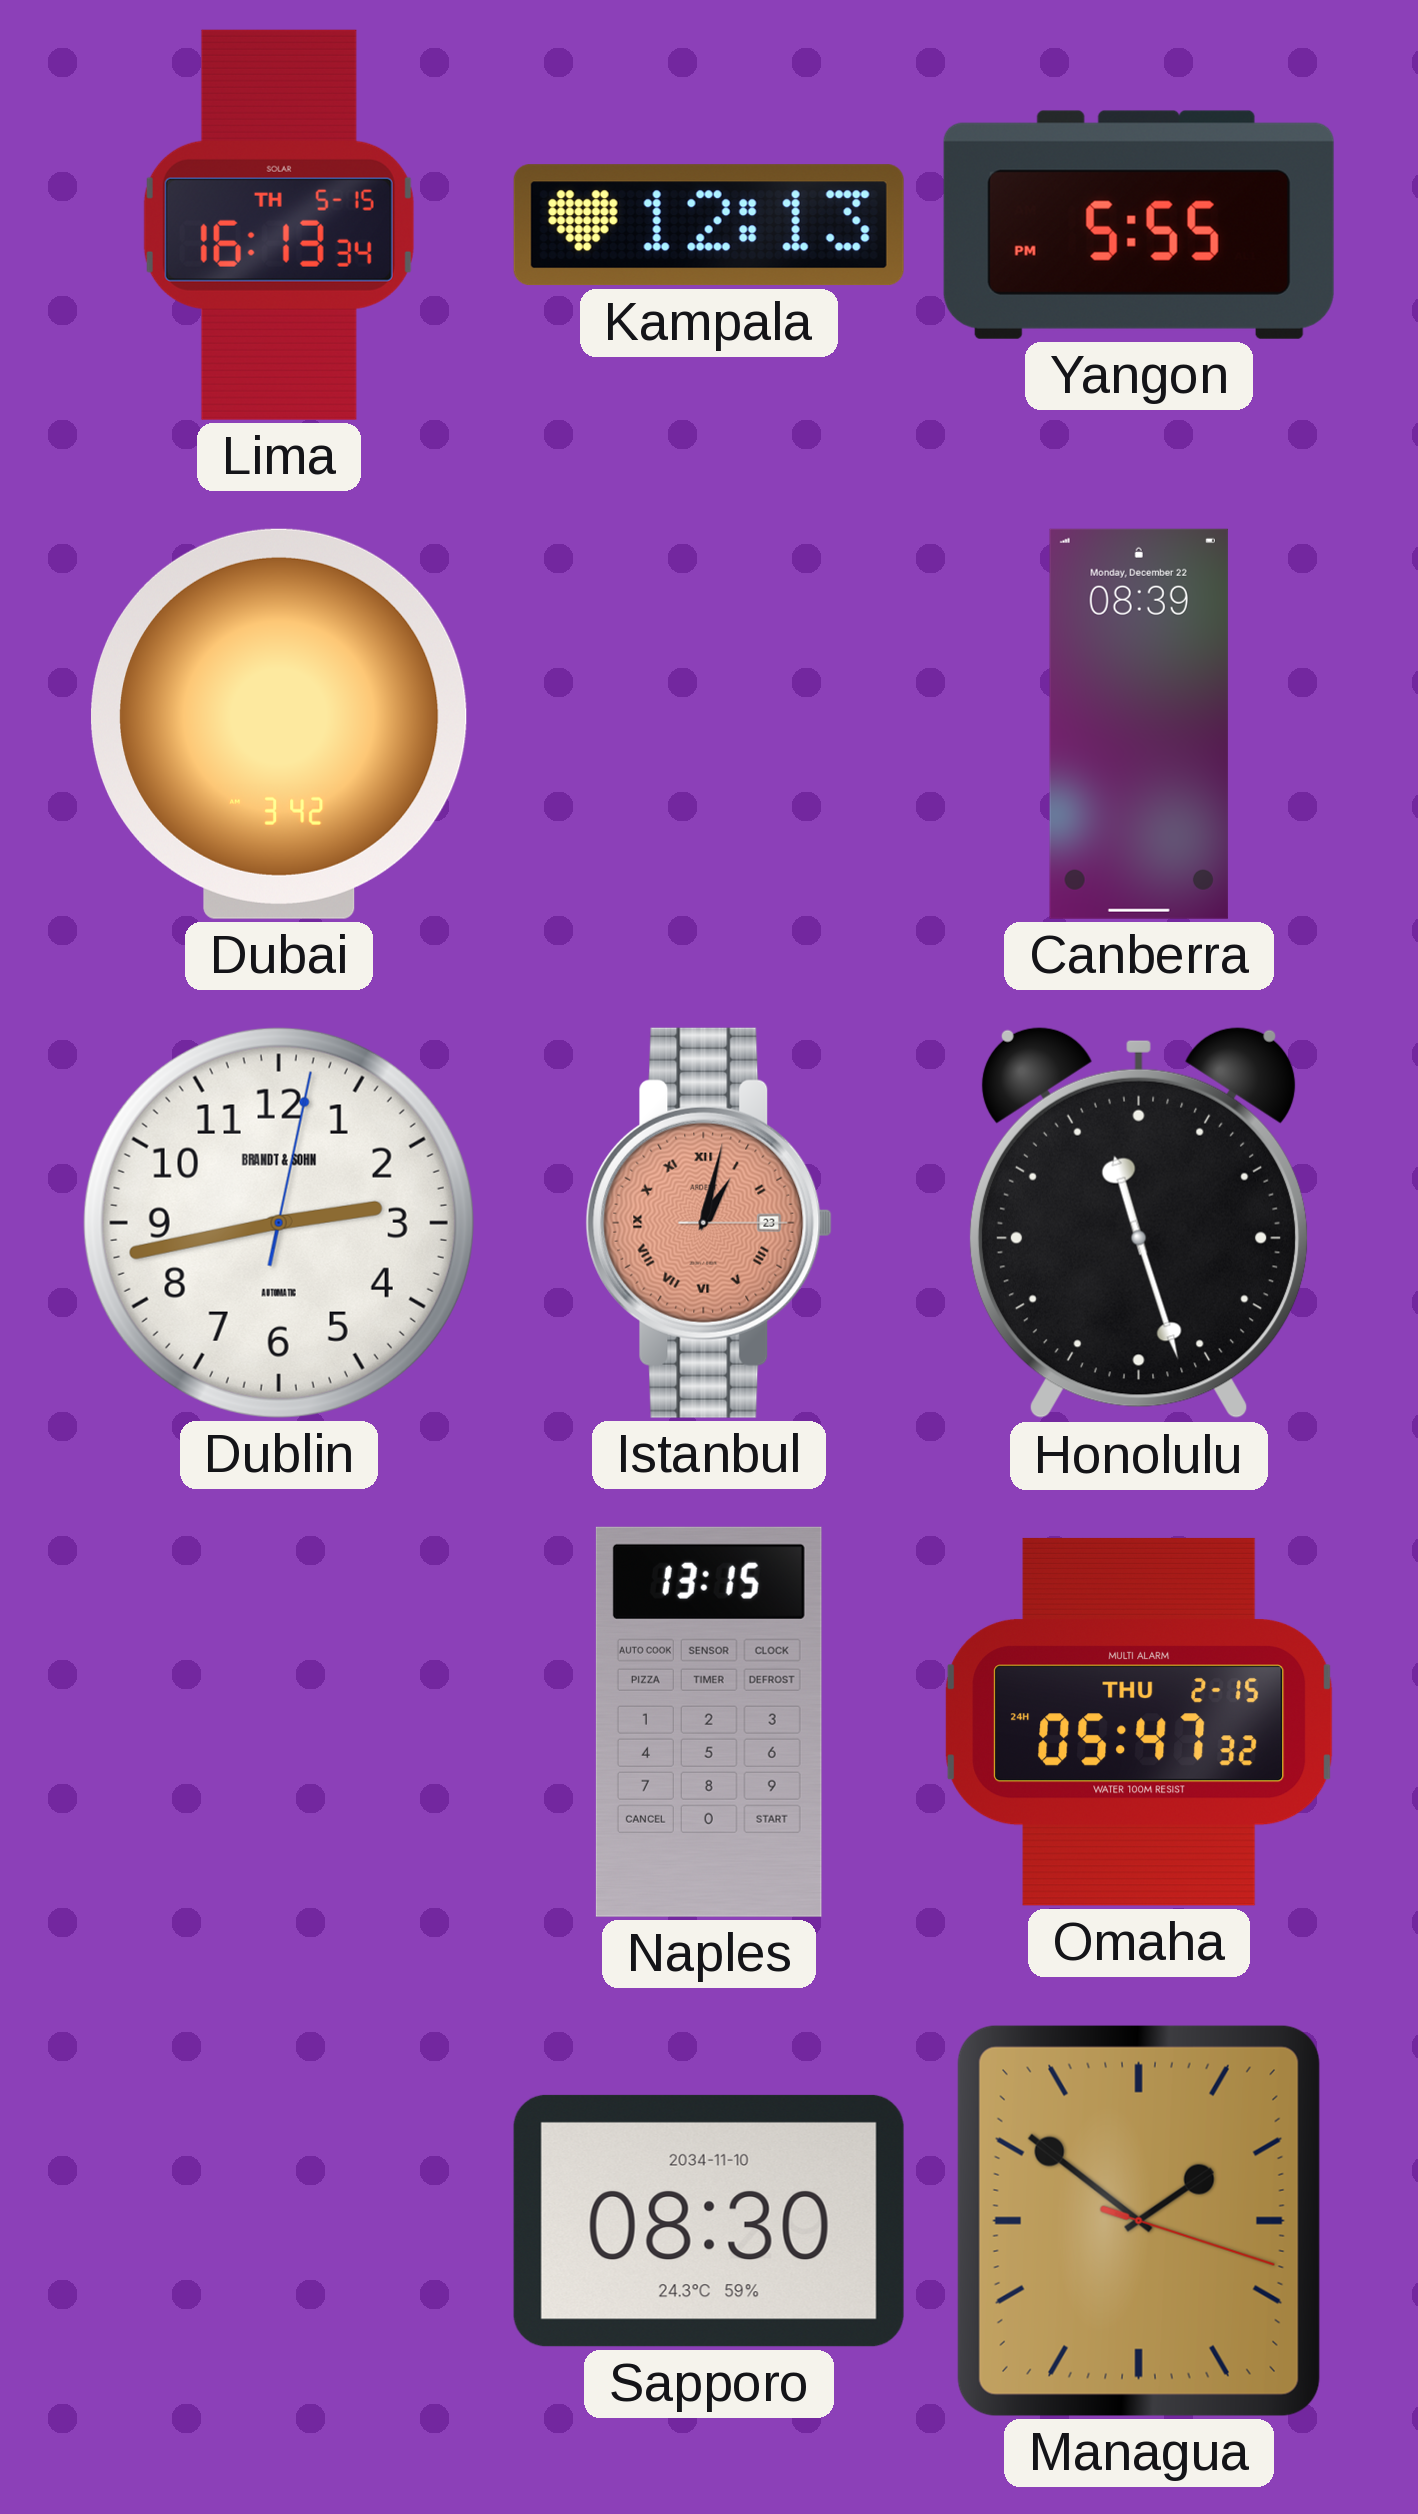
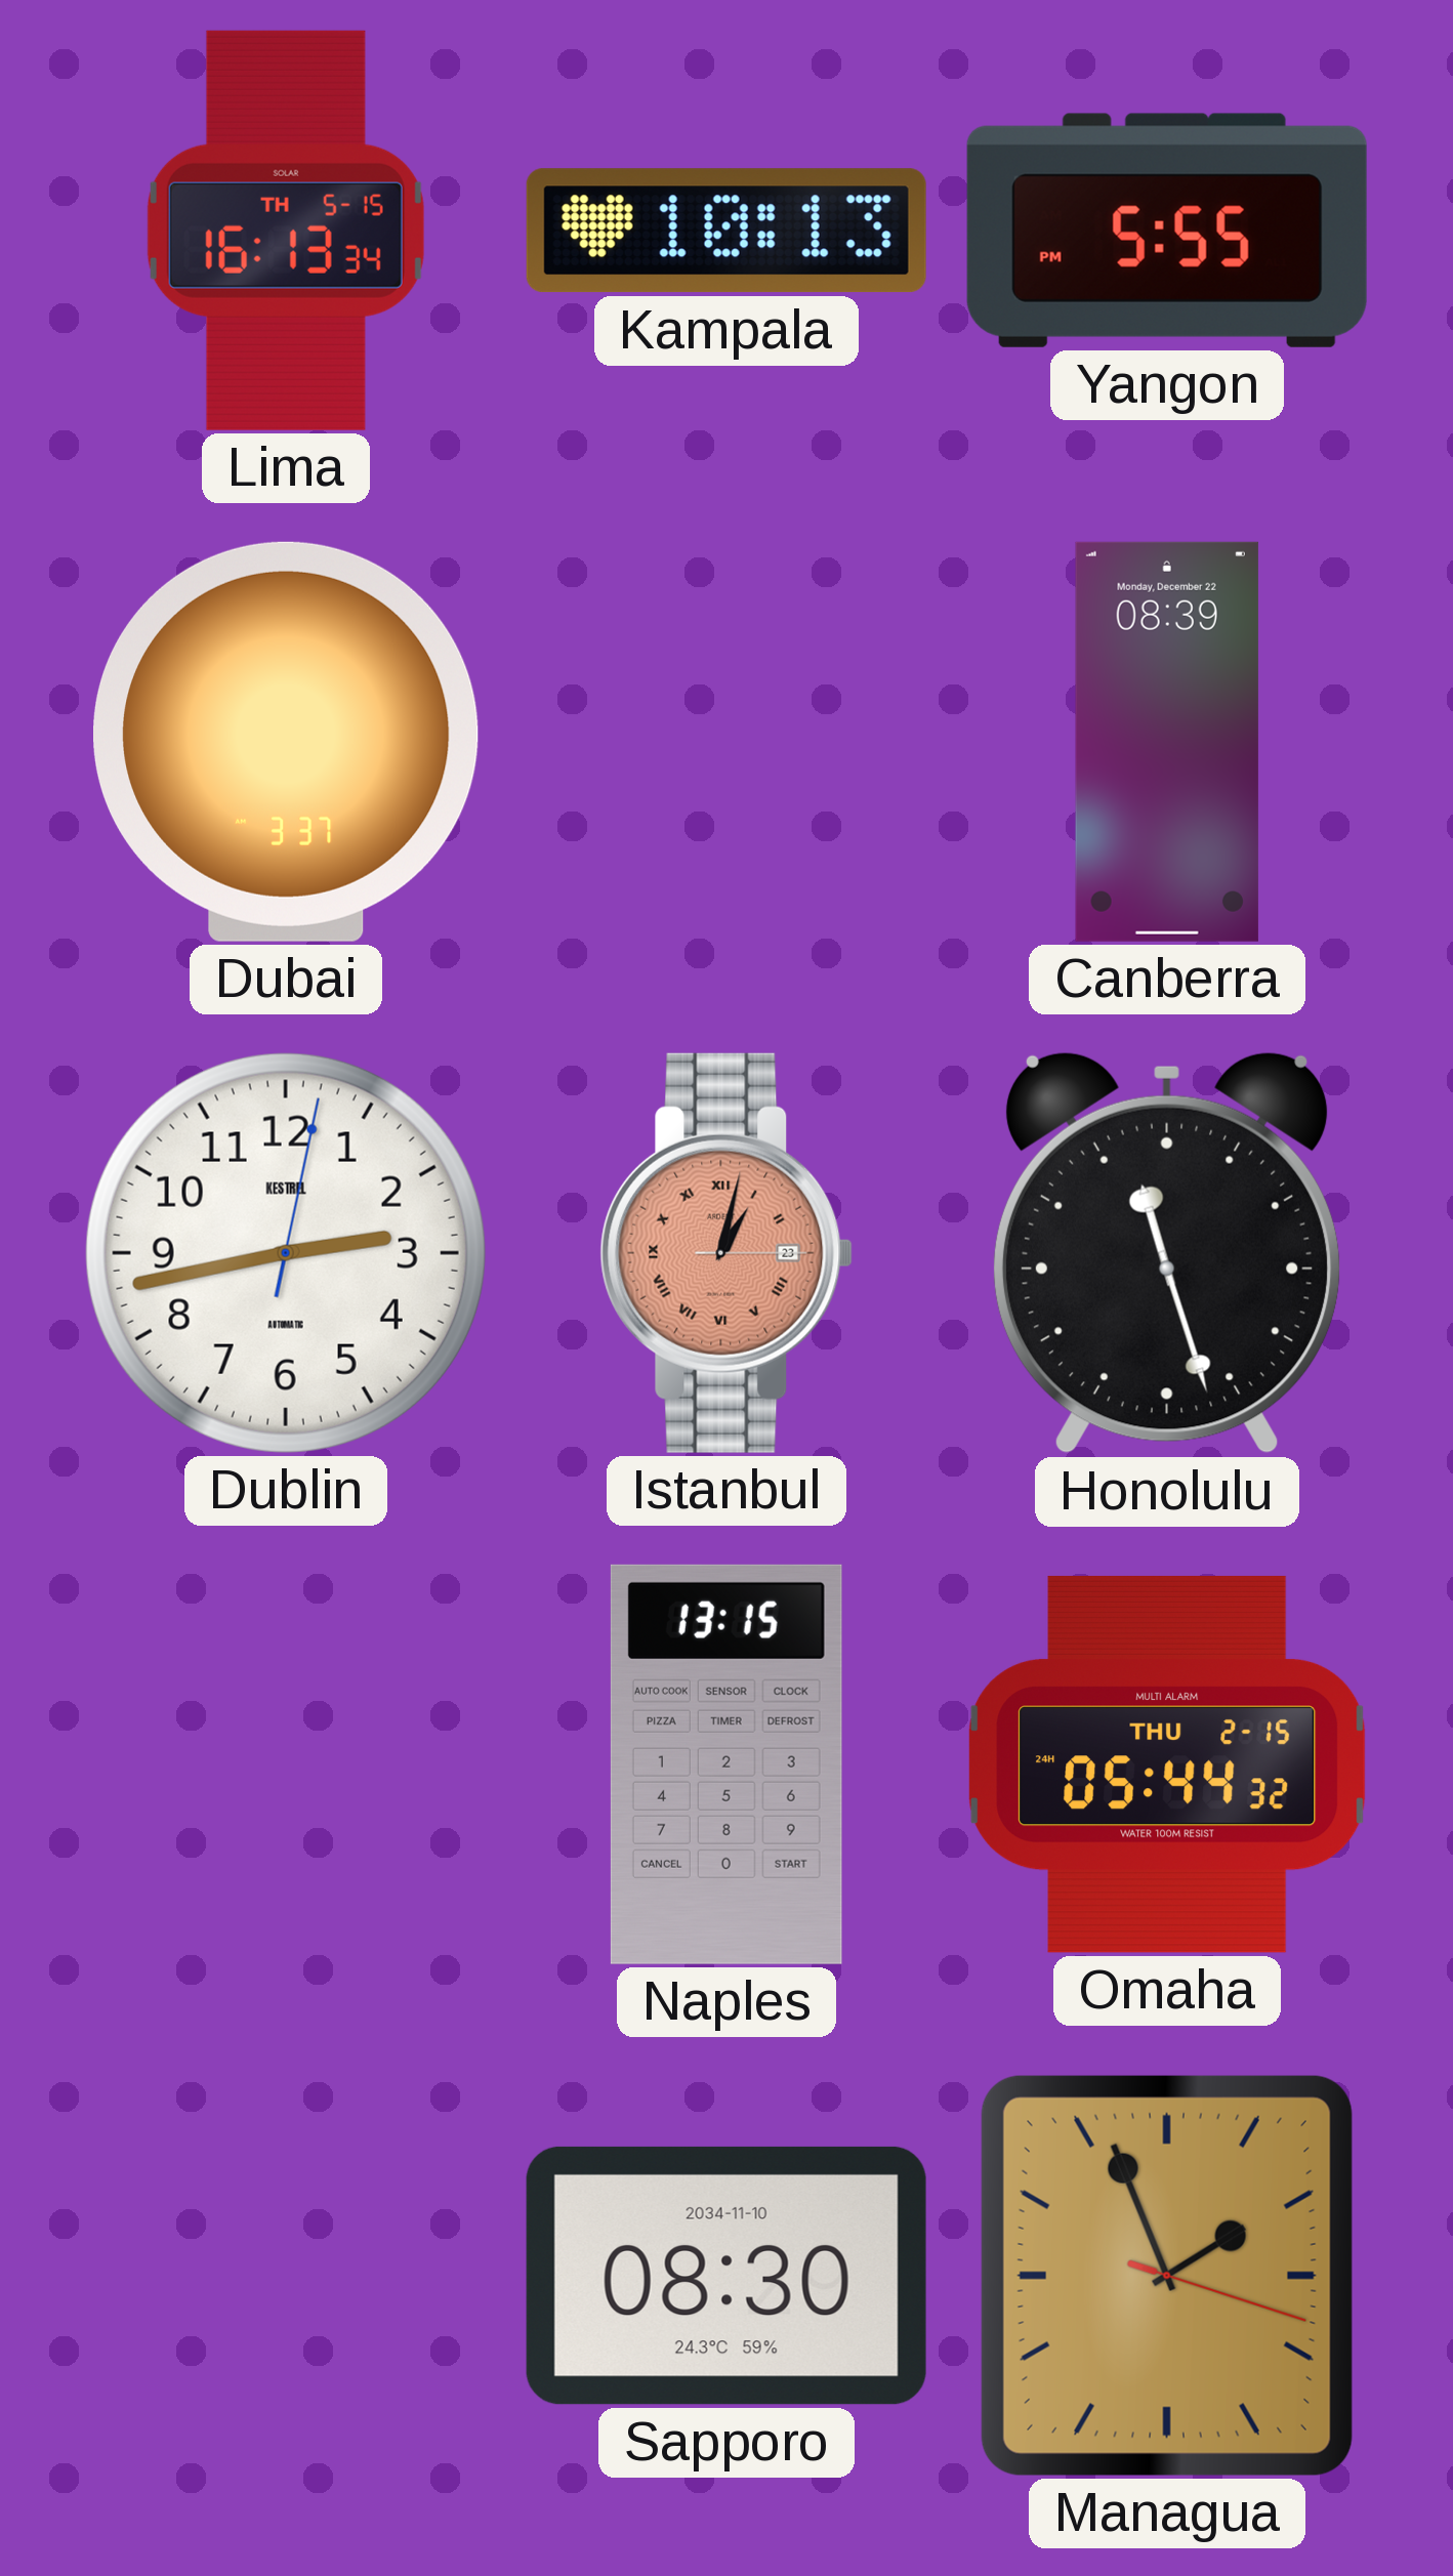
Kampala: 12:13 -> 10:13 (726, 231)
Dubai: 3:42 -> 3:37 (287, 742)
Dublin brand: BRANDT & SOHN -> KESTREL (286, 1253)
Omaha: 05:47 -> 05:44 (1167, 1764)
Managua: 1:51 -> 1:56 (1167, 2276)
